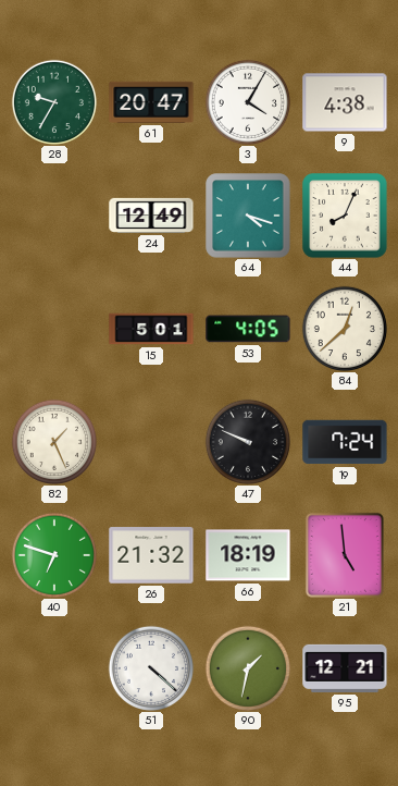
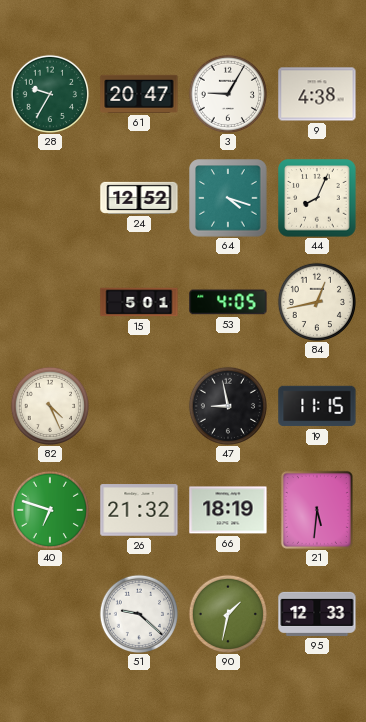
3: 4:05 -> 9:05 (227, 93)
24: 12:49 -> 12:52 (139, 198)
84: 12:38 -> 12:43 (316, 301)
82: 1:26 -> 4:26 (49, 405)
47: 9:49 -> 8:58 (227, 405)
19: 7:24 -> 11:15 (317, 406)
21: 4:59 -> 5:31 (317, 510)
51: 4:22 -> 9:22 (138, 613)
95: 12:21 -> 12:33 (317, 614)
